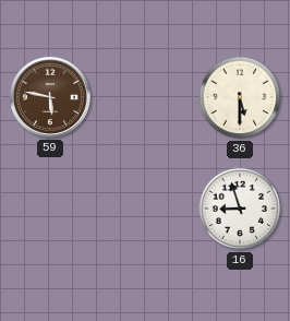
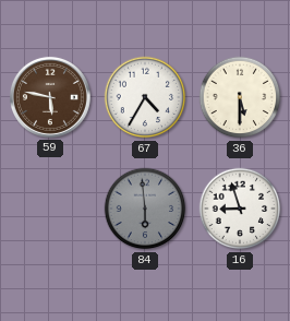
67: none -> 4:35 (145, 97)
84: none -> 5:59 (145, 209)
